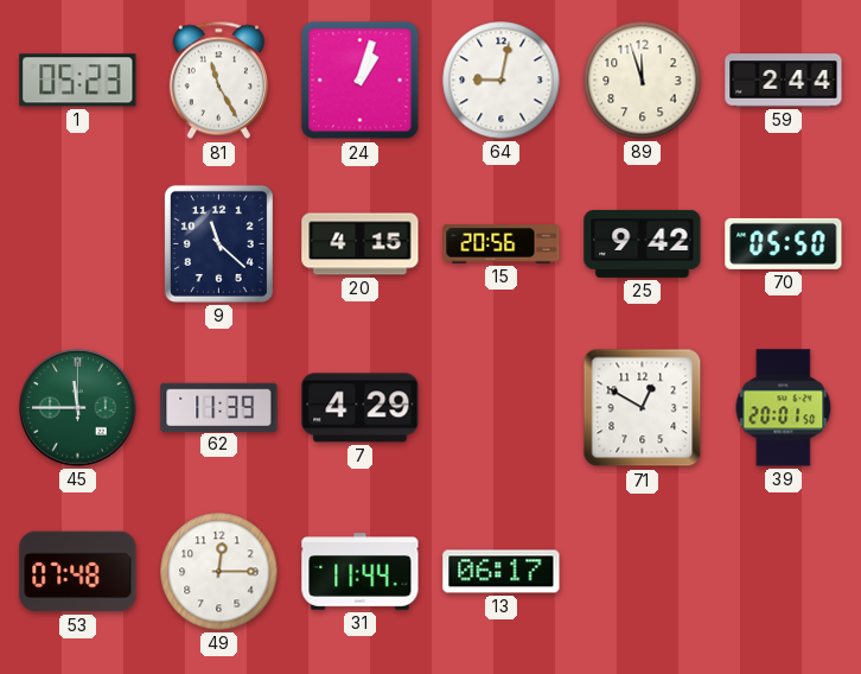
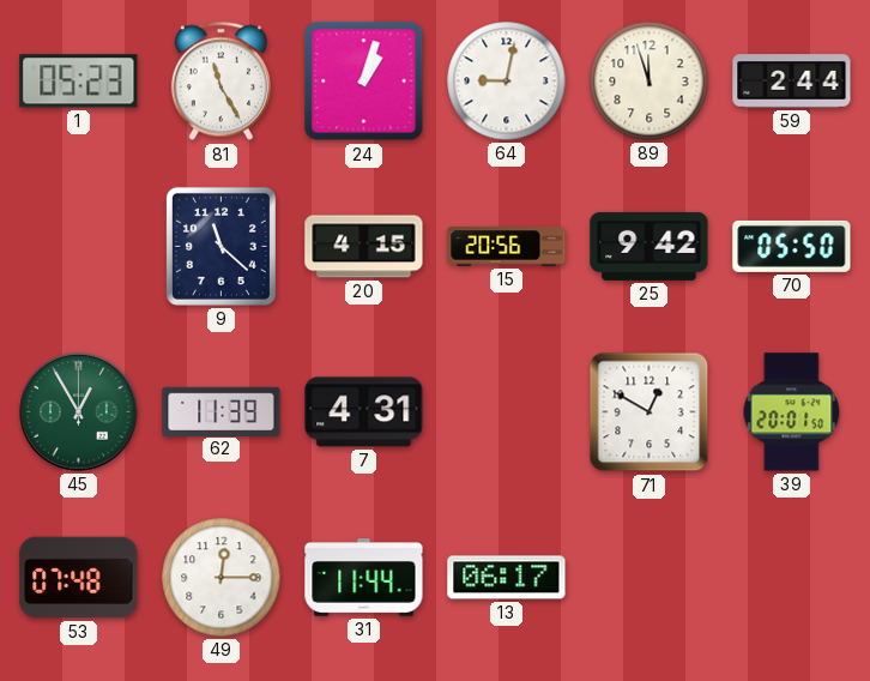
45: 11:45 -> 12:55 (79, 412)
7: 4:29 -> 4:31 (364, 412)
